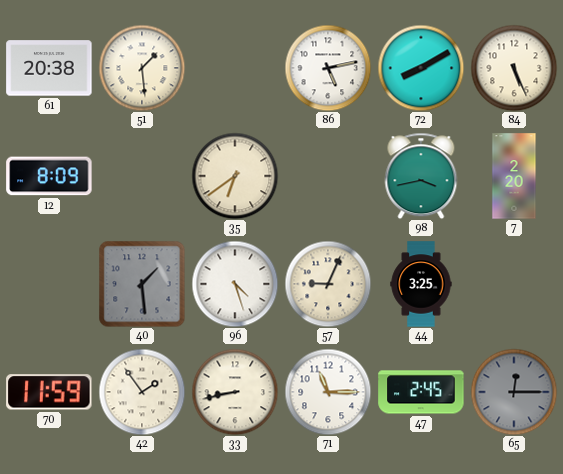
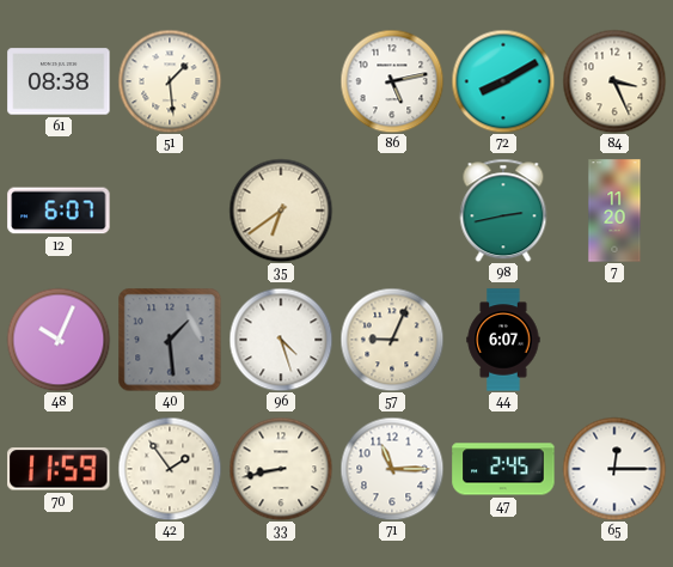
61: 20:38 -> 08:38 (59, 81)
84: 5:26 -> 3:26 (614, 81)
12: 8:09 -> 6:07 (59, 211)
98: 3:43 -> 2:43 (503, 211)
7: 2:20 -> 11:20 (614, 211)
48: none -> 10:04 (59, 340)
44: 3:25 -> 6:07 (503, 340)
65 dial: grey -> white (614, 469)
